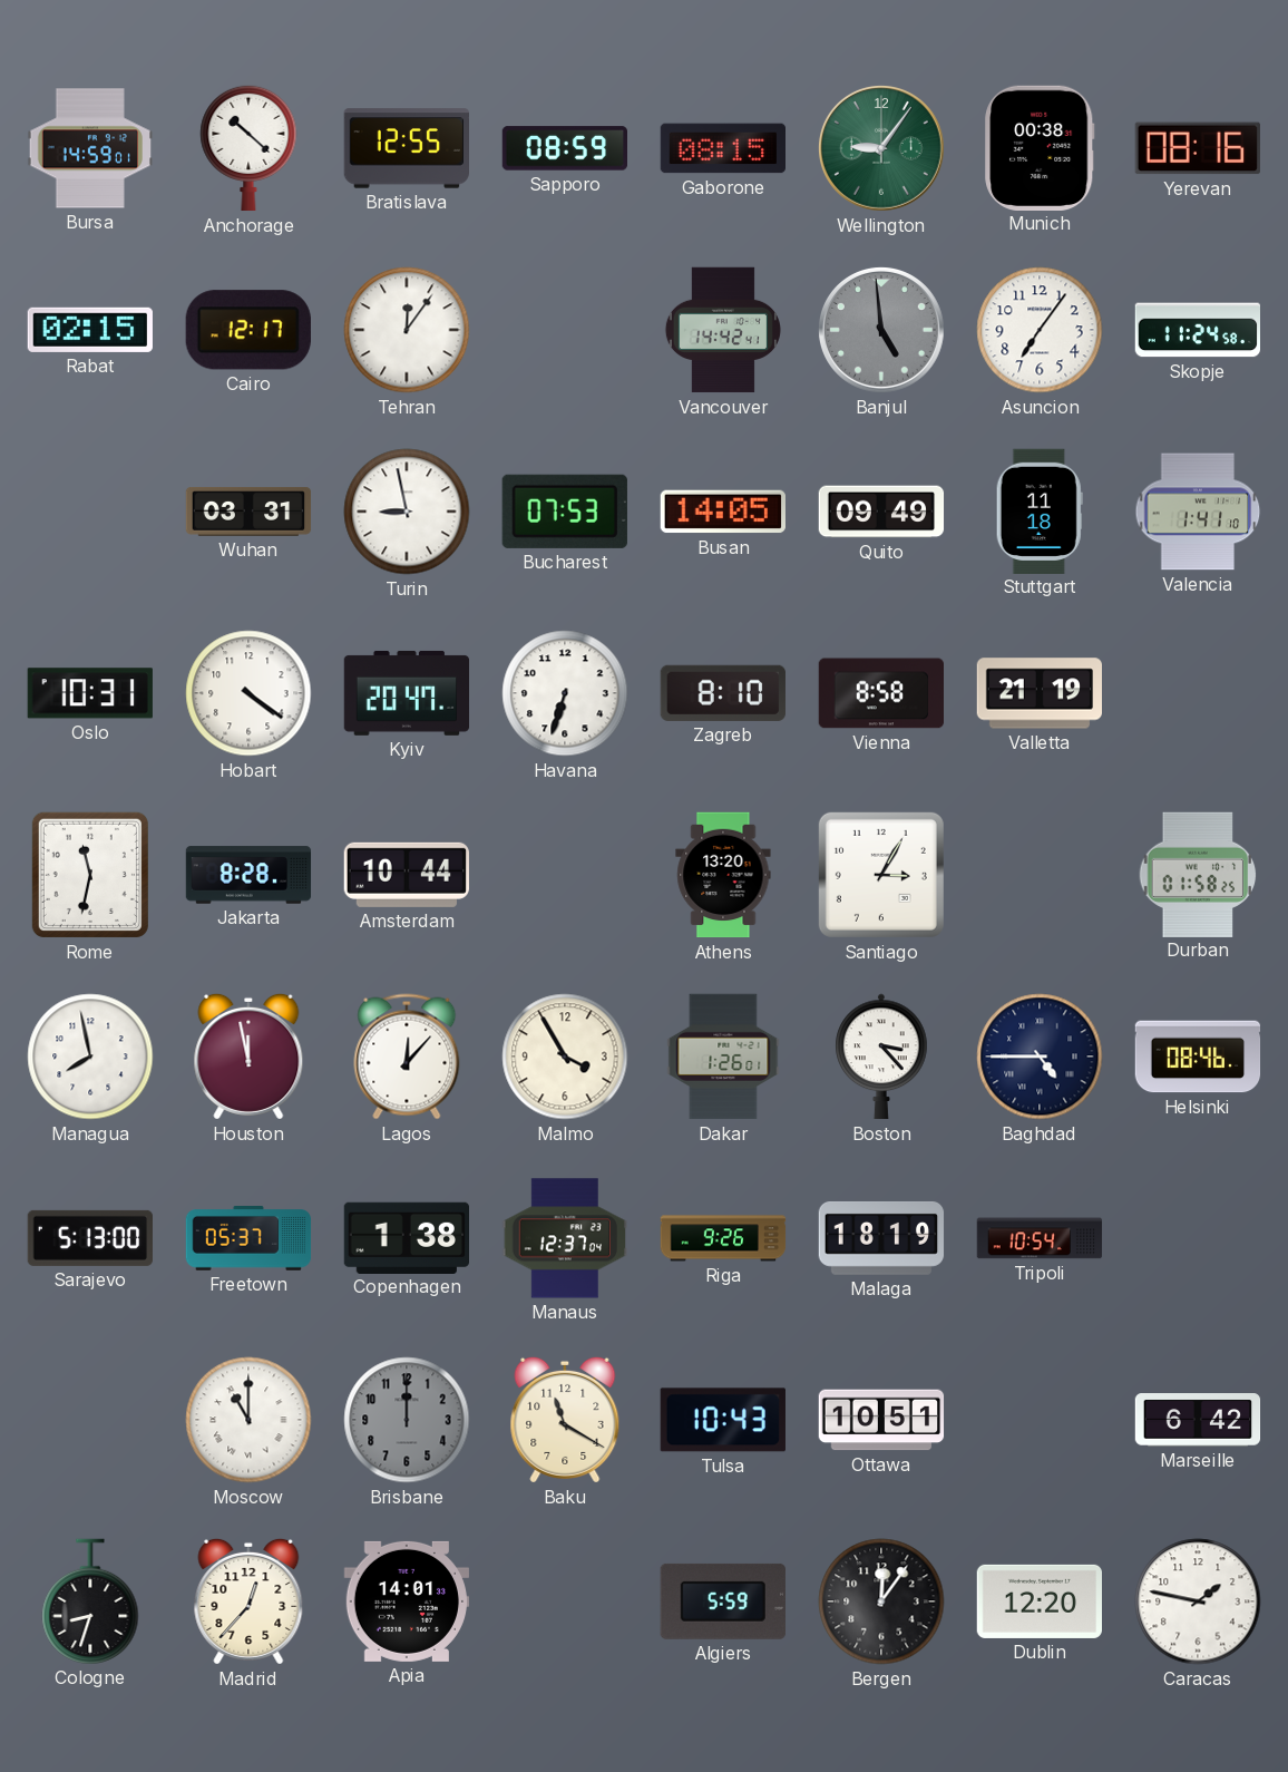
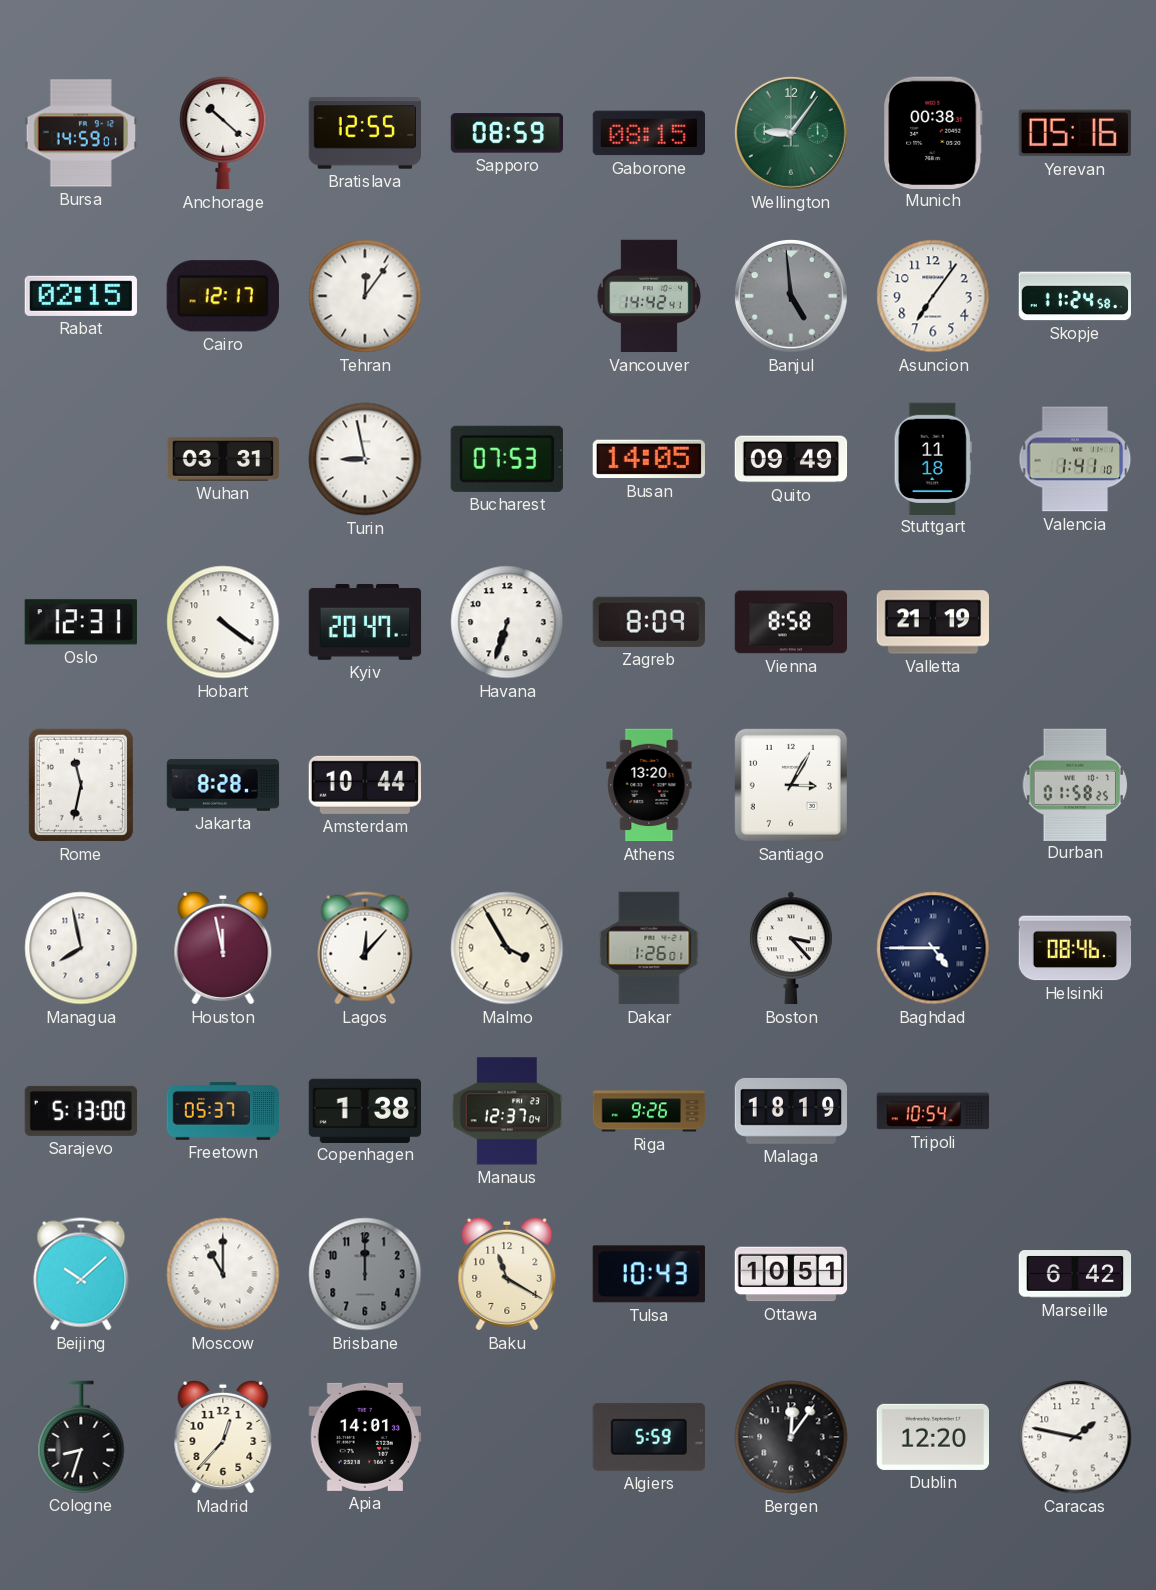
Yerevan: 08:16 -> 05:16 (1075, 133)
Oslo: 10:31 -> 12:31 (81, 622)
Zagreb: 8:10 -> 8:09 (649, 622)
Beijing: none -> 10:08 (81, 1274)
